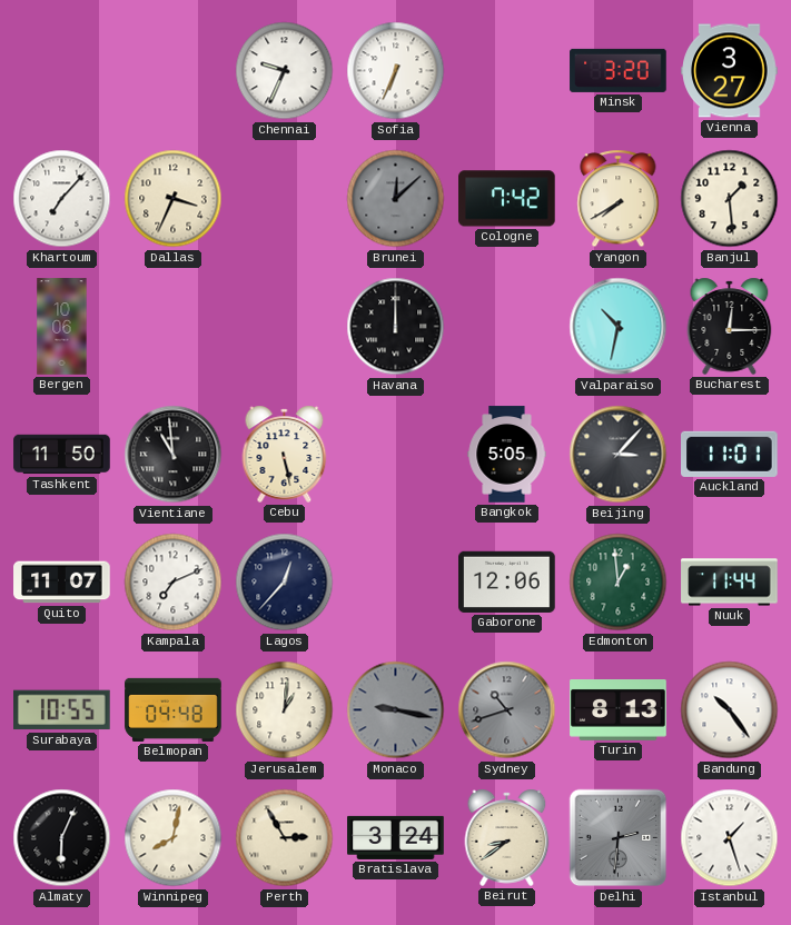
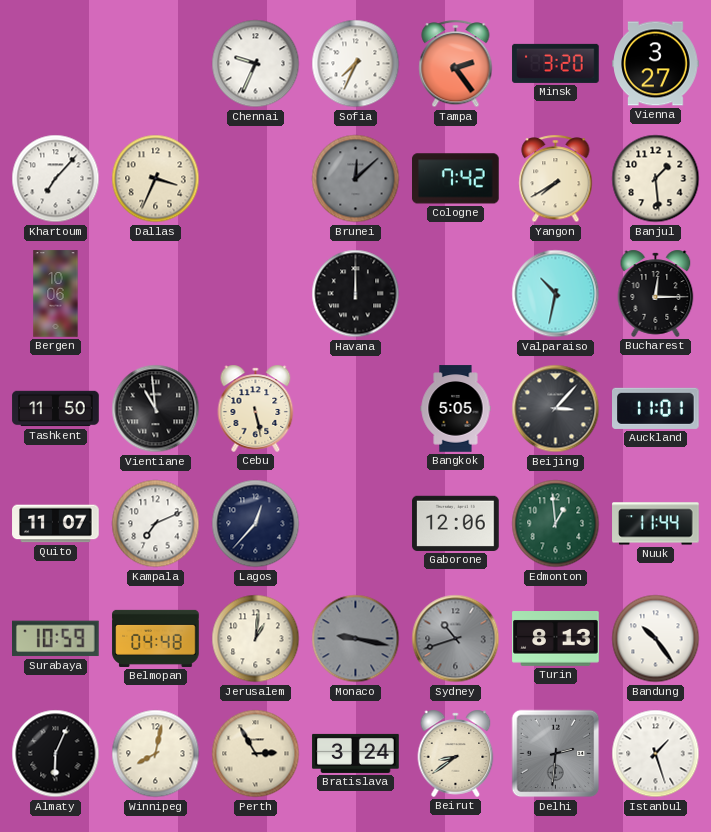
Sofia: 6:34 -> 7:34 (356, 64)
Tampa: none -> 2:24 (456, 64)
Surabaya: 10:55 -> 10:59 (56, 639)
